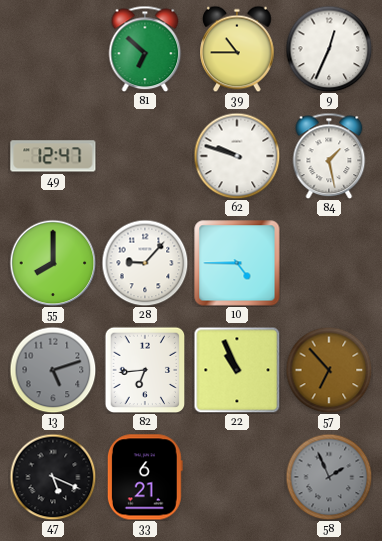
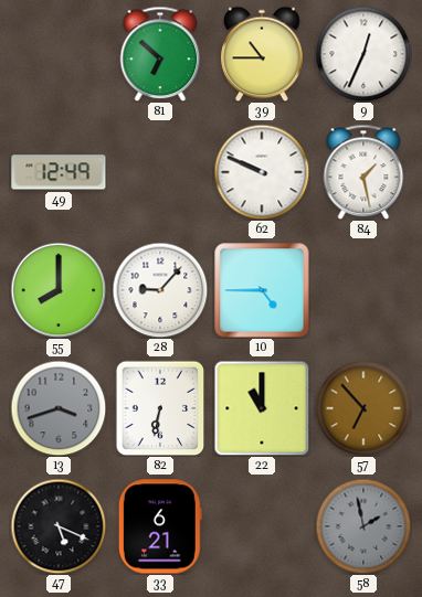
49: 12:47 -> 12:49 (59, 172)
62: 9:48 -> 9:49 (262, 172)
13: 5:12 -> 3:42 (59, 408)
82: 6:44 -> 6:32 (160, 408)
22: 10:56 -> 11:00 (262, 408)
58: 1:56 -> 1:58 (363, 526)
